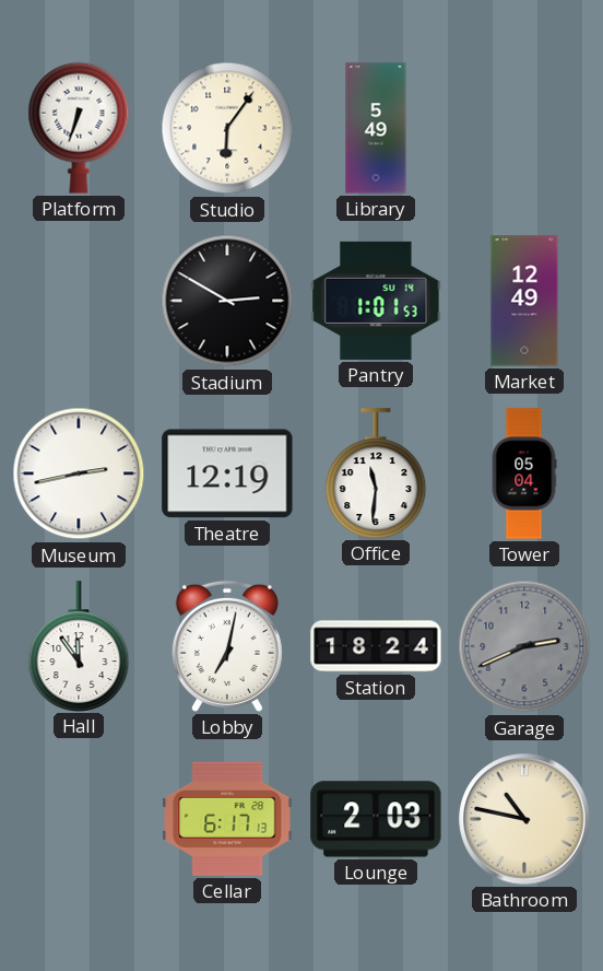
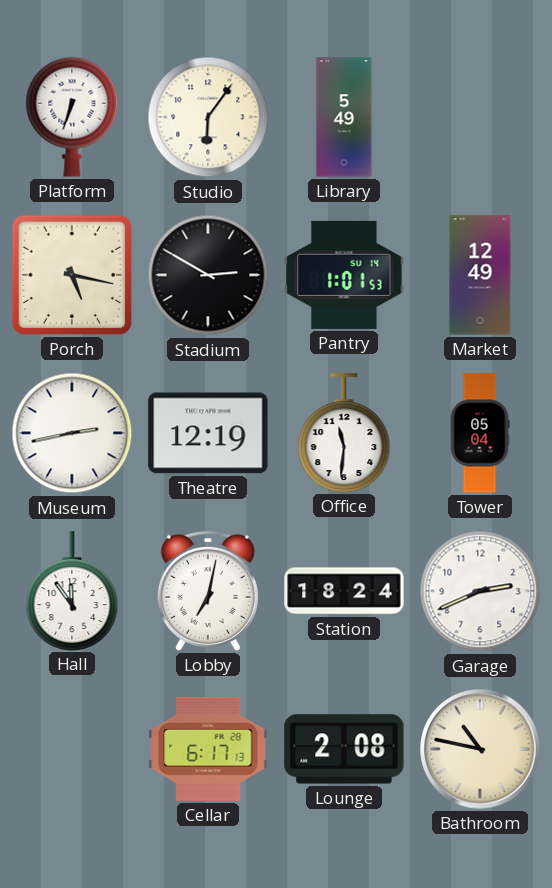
Porch: none -> 5:17 (72, 275)
Garage dial: grey -> white (480, 591)
Lounge: 2:03 -> 2:08 (344, 749)
